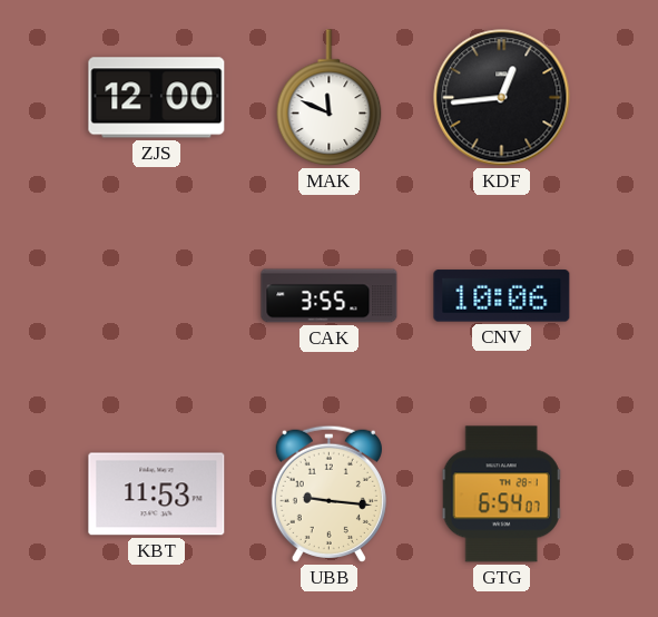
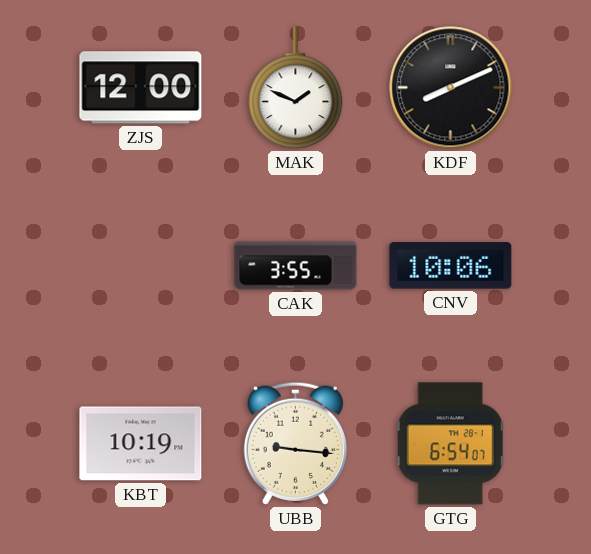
MAK: 11:49 -> 1:49 (296, 88)
KDF: 12:44 -> 8:11 (451, 88)
KBT: 11:53 -> 10:19 (141, 444)
